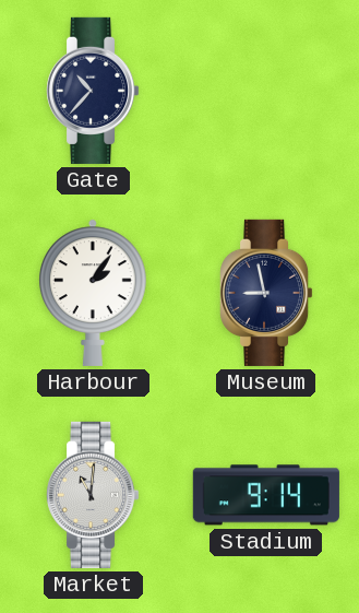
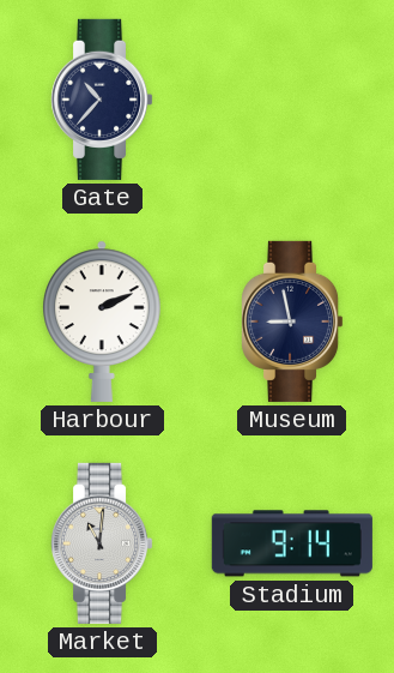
Harbour: 2:06 -> 2:11 (102, 322)
